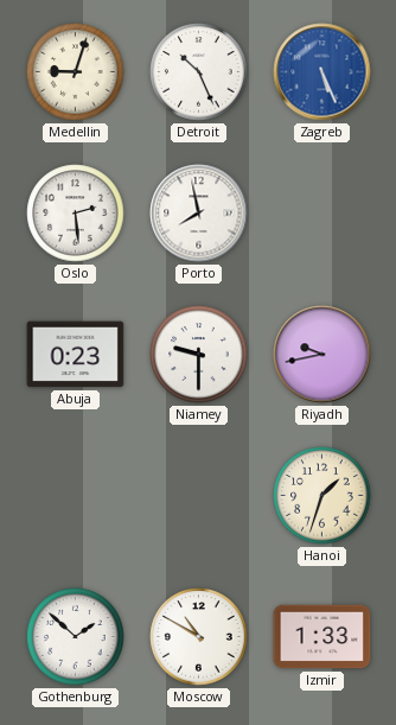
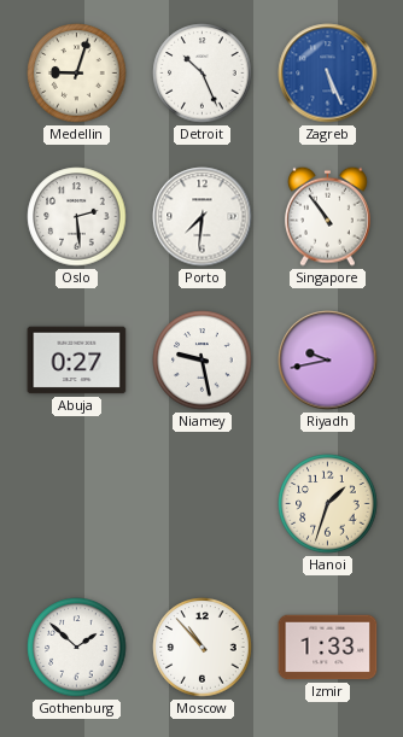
Porto: 7:58 -> 7:31 (203, 217)
Singapore: none -> 10:54 (327, 216)
Abuja: 0:23 -> 0:27 (77, 361)
Niamey: 9:30 -> 9:28 (203, 361)
Moscow: 10:50 -> 10:53 (203, 648)
